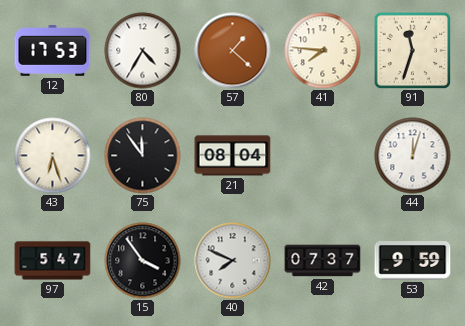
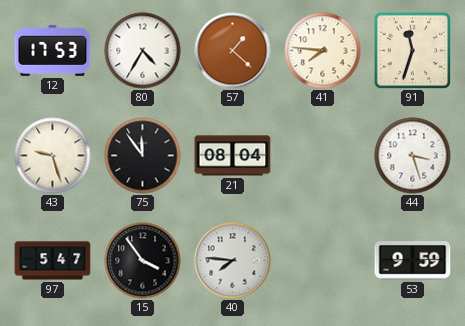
43: 6:27 -> 9:27 (53, 156)
44: 12:03 -> 3:27 (413, 156)
40: 7:49 -> 7:46 (233, 261)
42: 07:37 -> none (323, 261)
